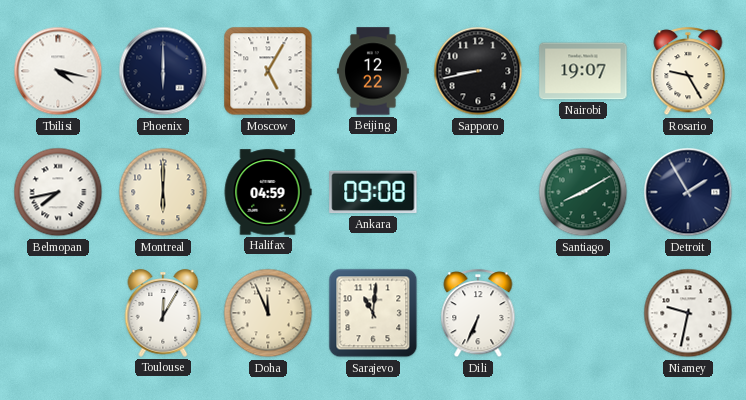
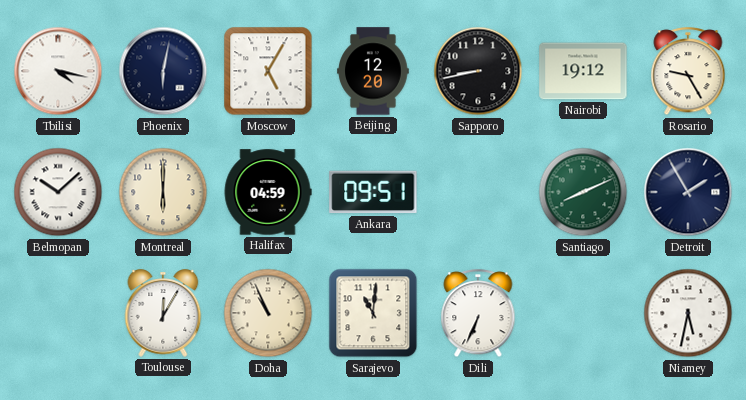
Phoenix: 6:00 -> 6:02 (163, 71)
Beijing: 12:22 -> 12:20 (373, 71)
Nairobi: 19:07 -> 19:12 (583, 71)
Belmopan: 7:43 -> 10:08 (58, 192)
Ankara: 09:08 -> 09:51 (373, 192)
Santiago: 8:10 -> 8:11 (583, 192)
Doha: 11:56 -> 10:56 (268, 313)
Niamey: 9:32 -> 5:32 (688, 313)
